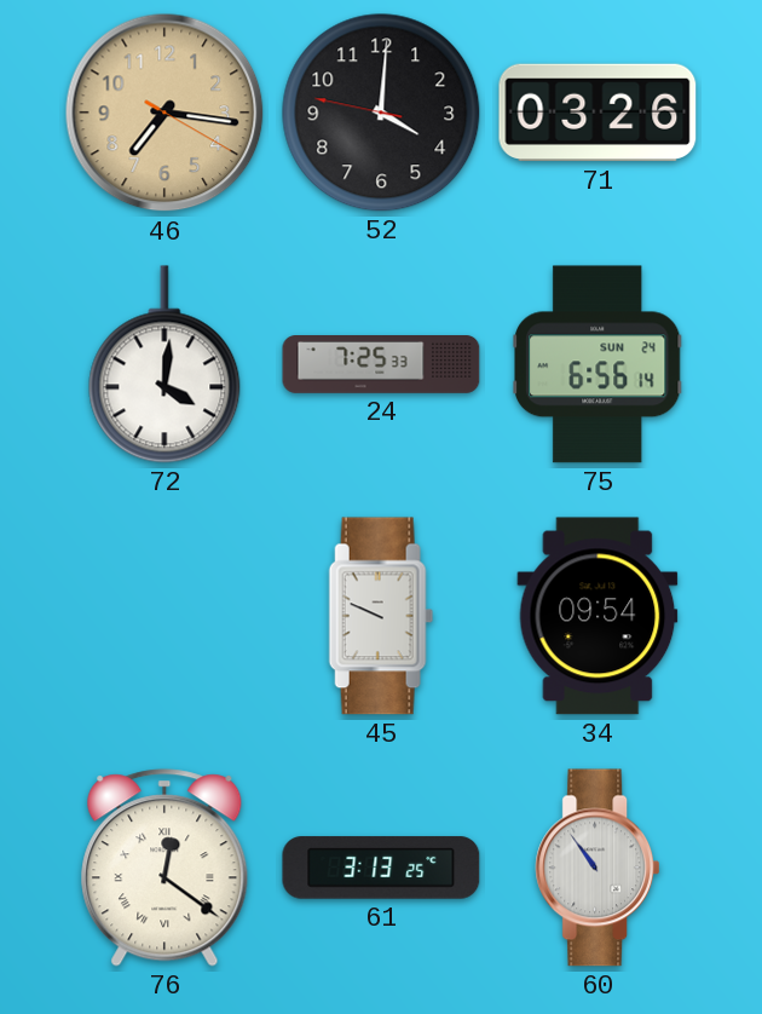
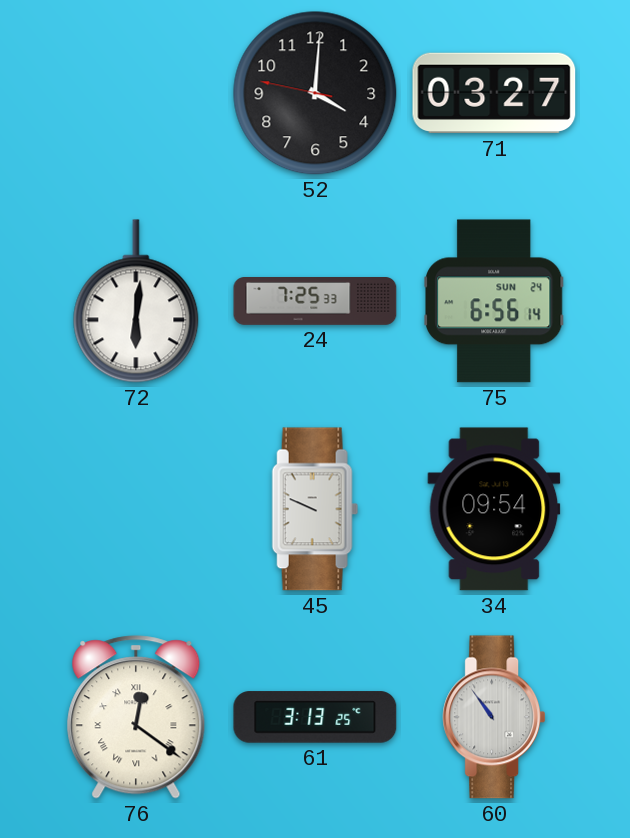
46: 7:16 -> none (164, 113)
71: 03:26 -> 03:27 (494, 93)
72: 4:01 -> 6:01 (136, 301)
